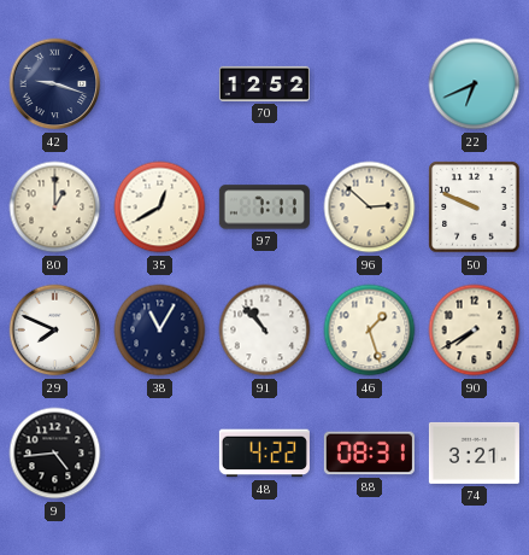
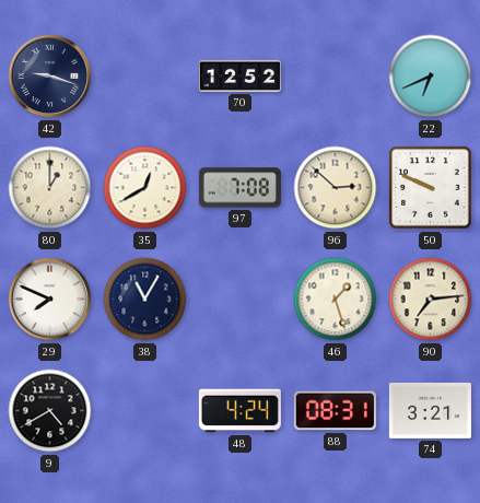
97: 7:11 -> 7:08 (239, 188)
91: 10:53 -> none (265, 331)
90: 7:40 -> 7:14 (431, 300)
9: 4:44 -> 4:40 (50, 411)
48: 4:22 -> 4:24 (239, 411)
